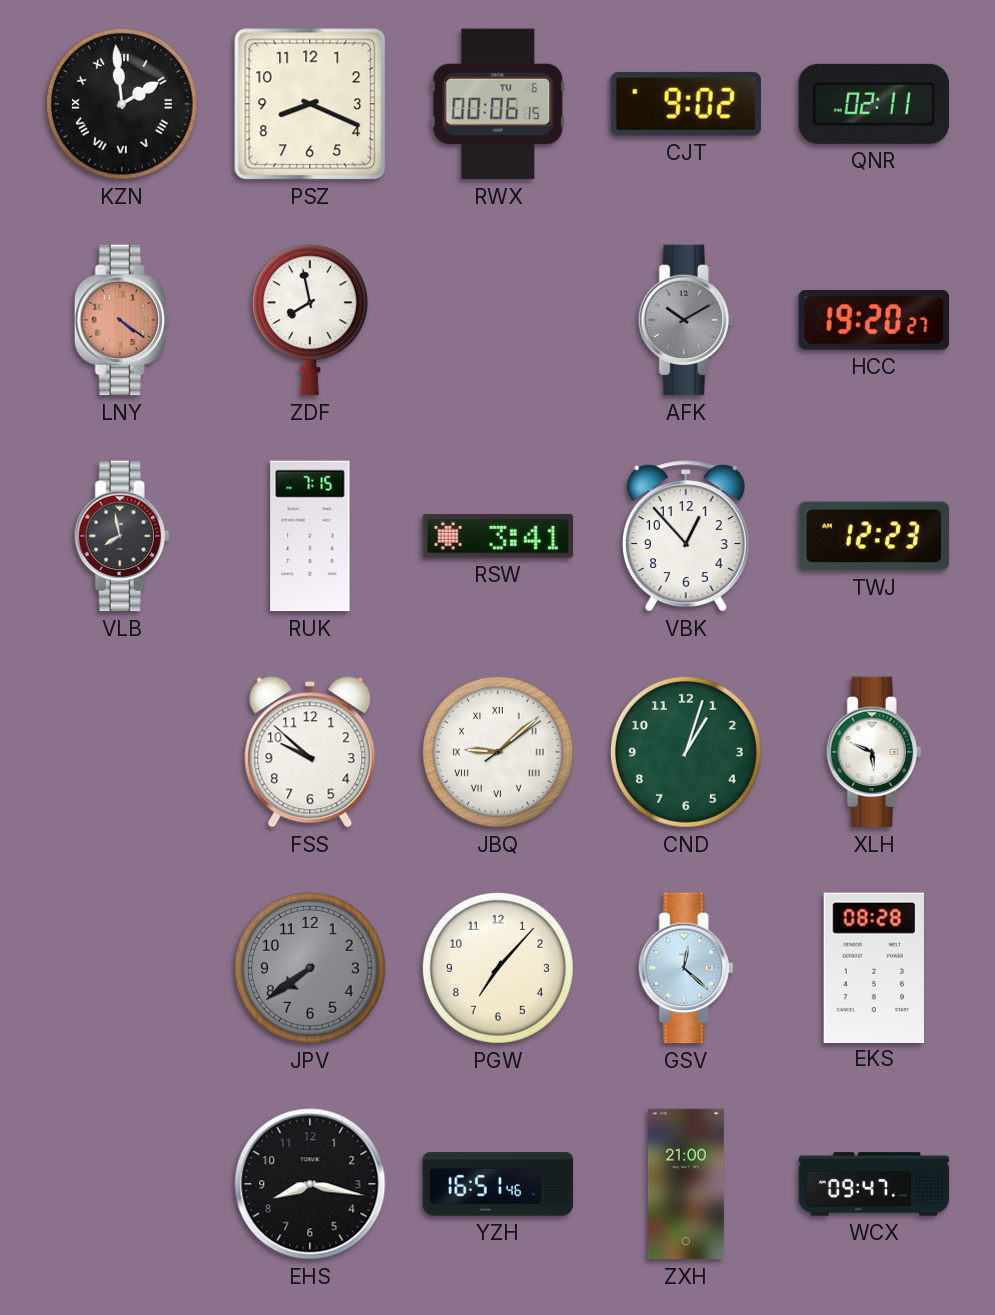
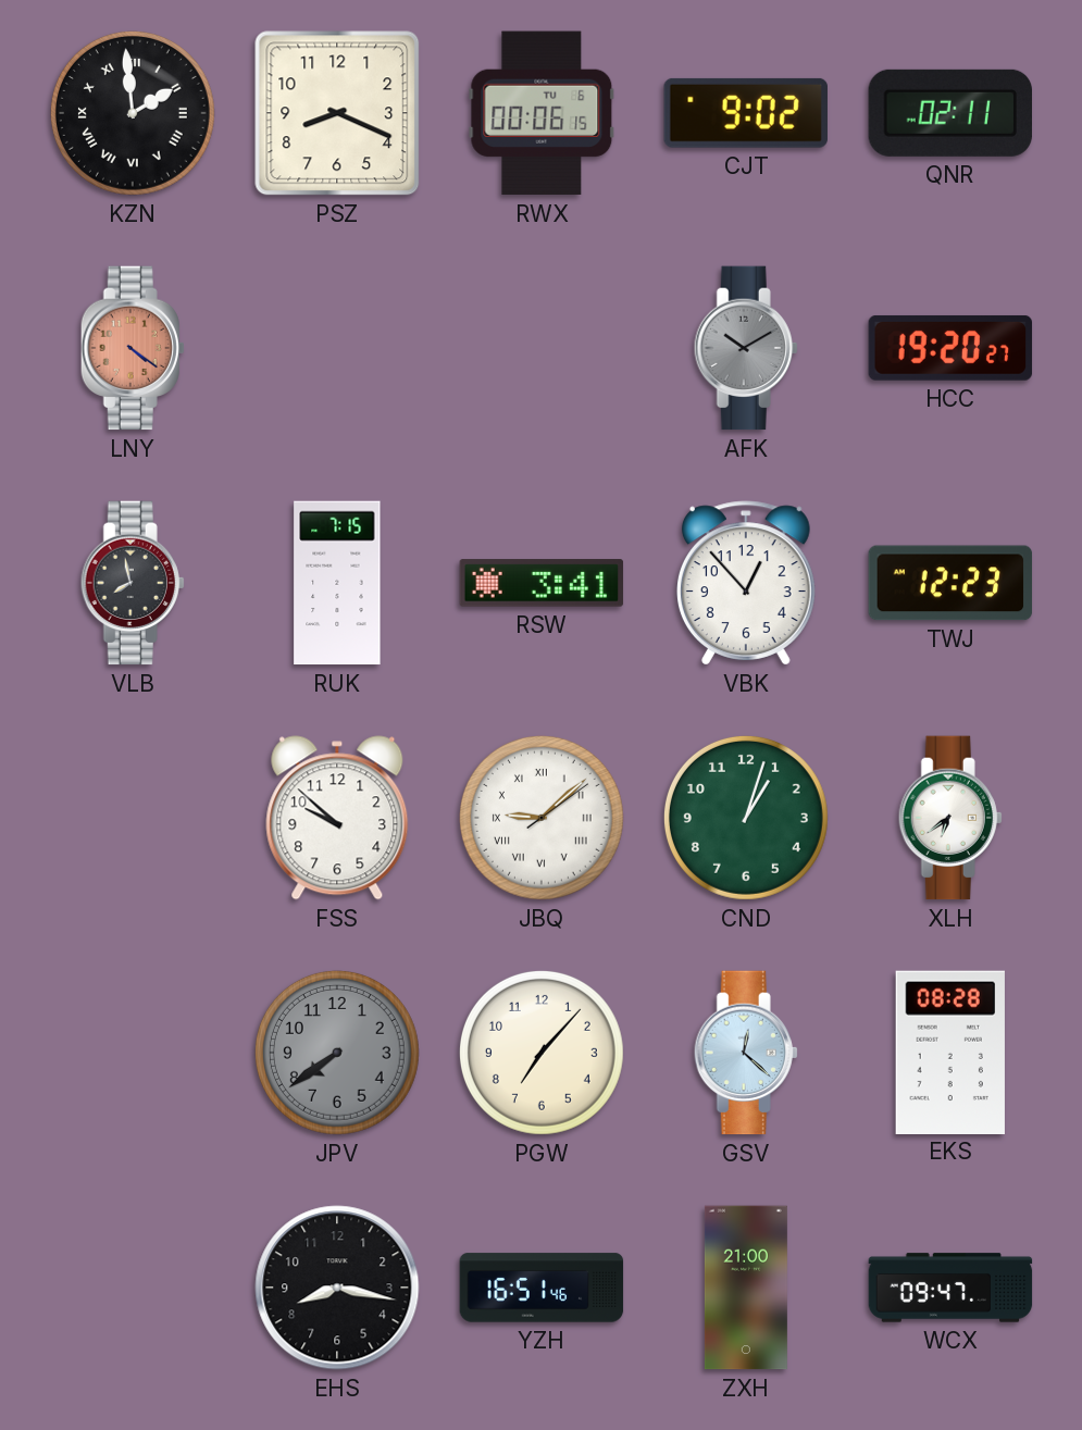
ZDF: 7:58 -> none (310, 320)
XLH: 5:49 -> 6:39 (950, 818)
